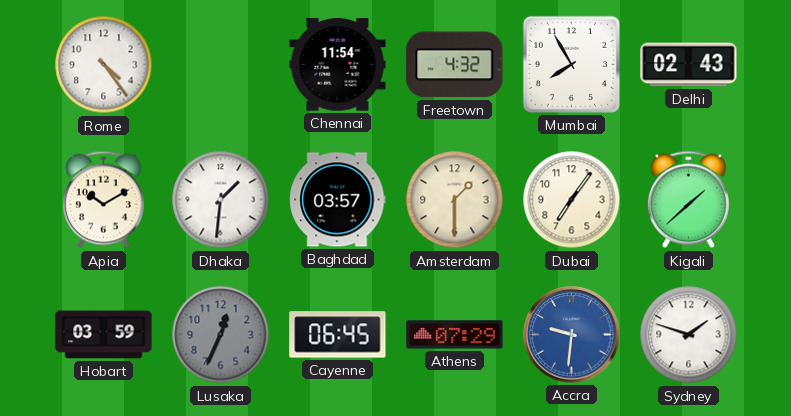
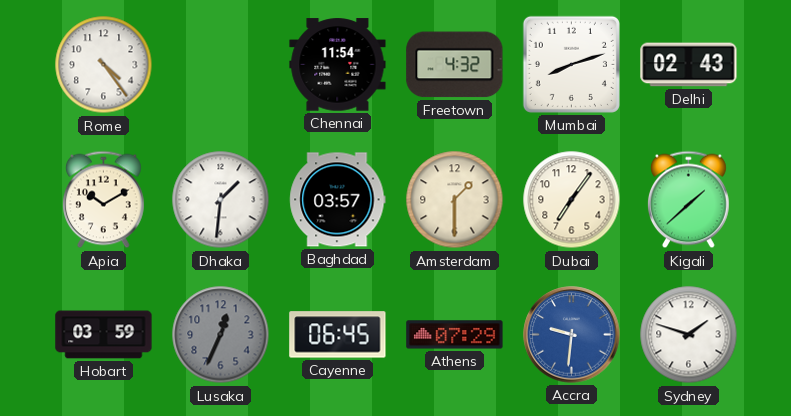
Mumbai: 7:55 -> 8:12 (571, 64)
